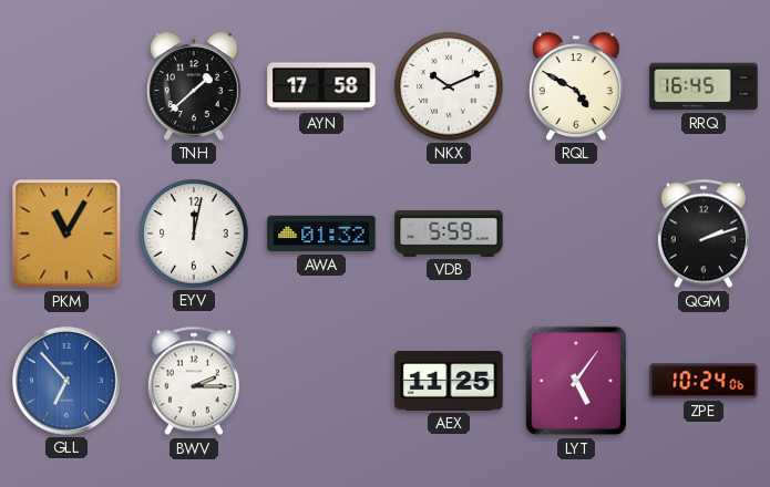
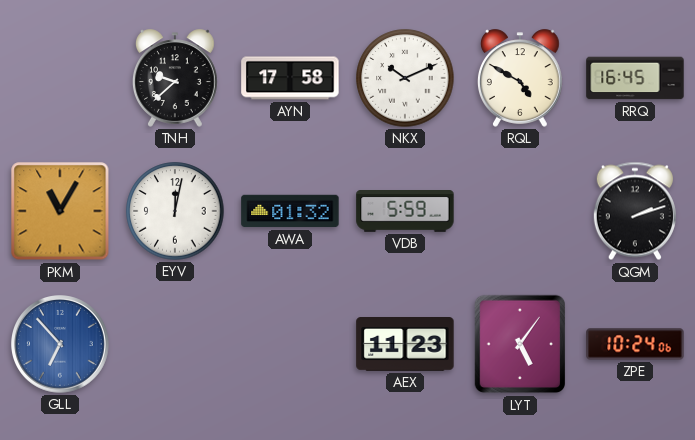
TNH: 1:38 -> 9:38 (176, 78)
BWV: 2:15 -> none (194, 381)
AEX: 11:25 -> 11:23 (405, 345)
